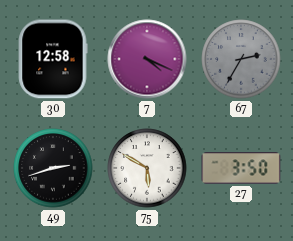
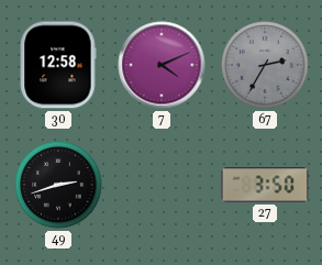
7: 4:19 -> 4:11 (162, 65)
75: 5:50 -> none (147, 168)
